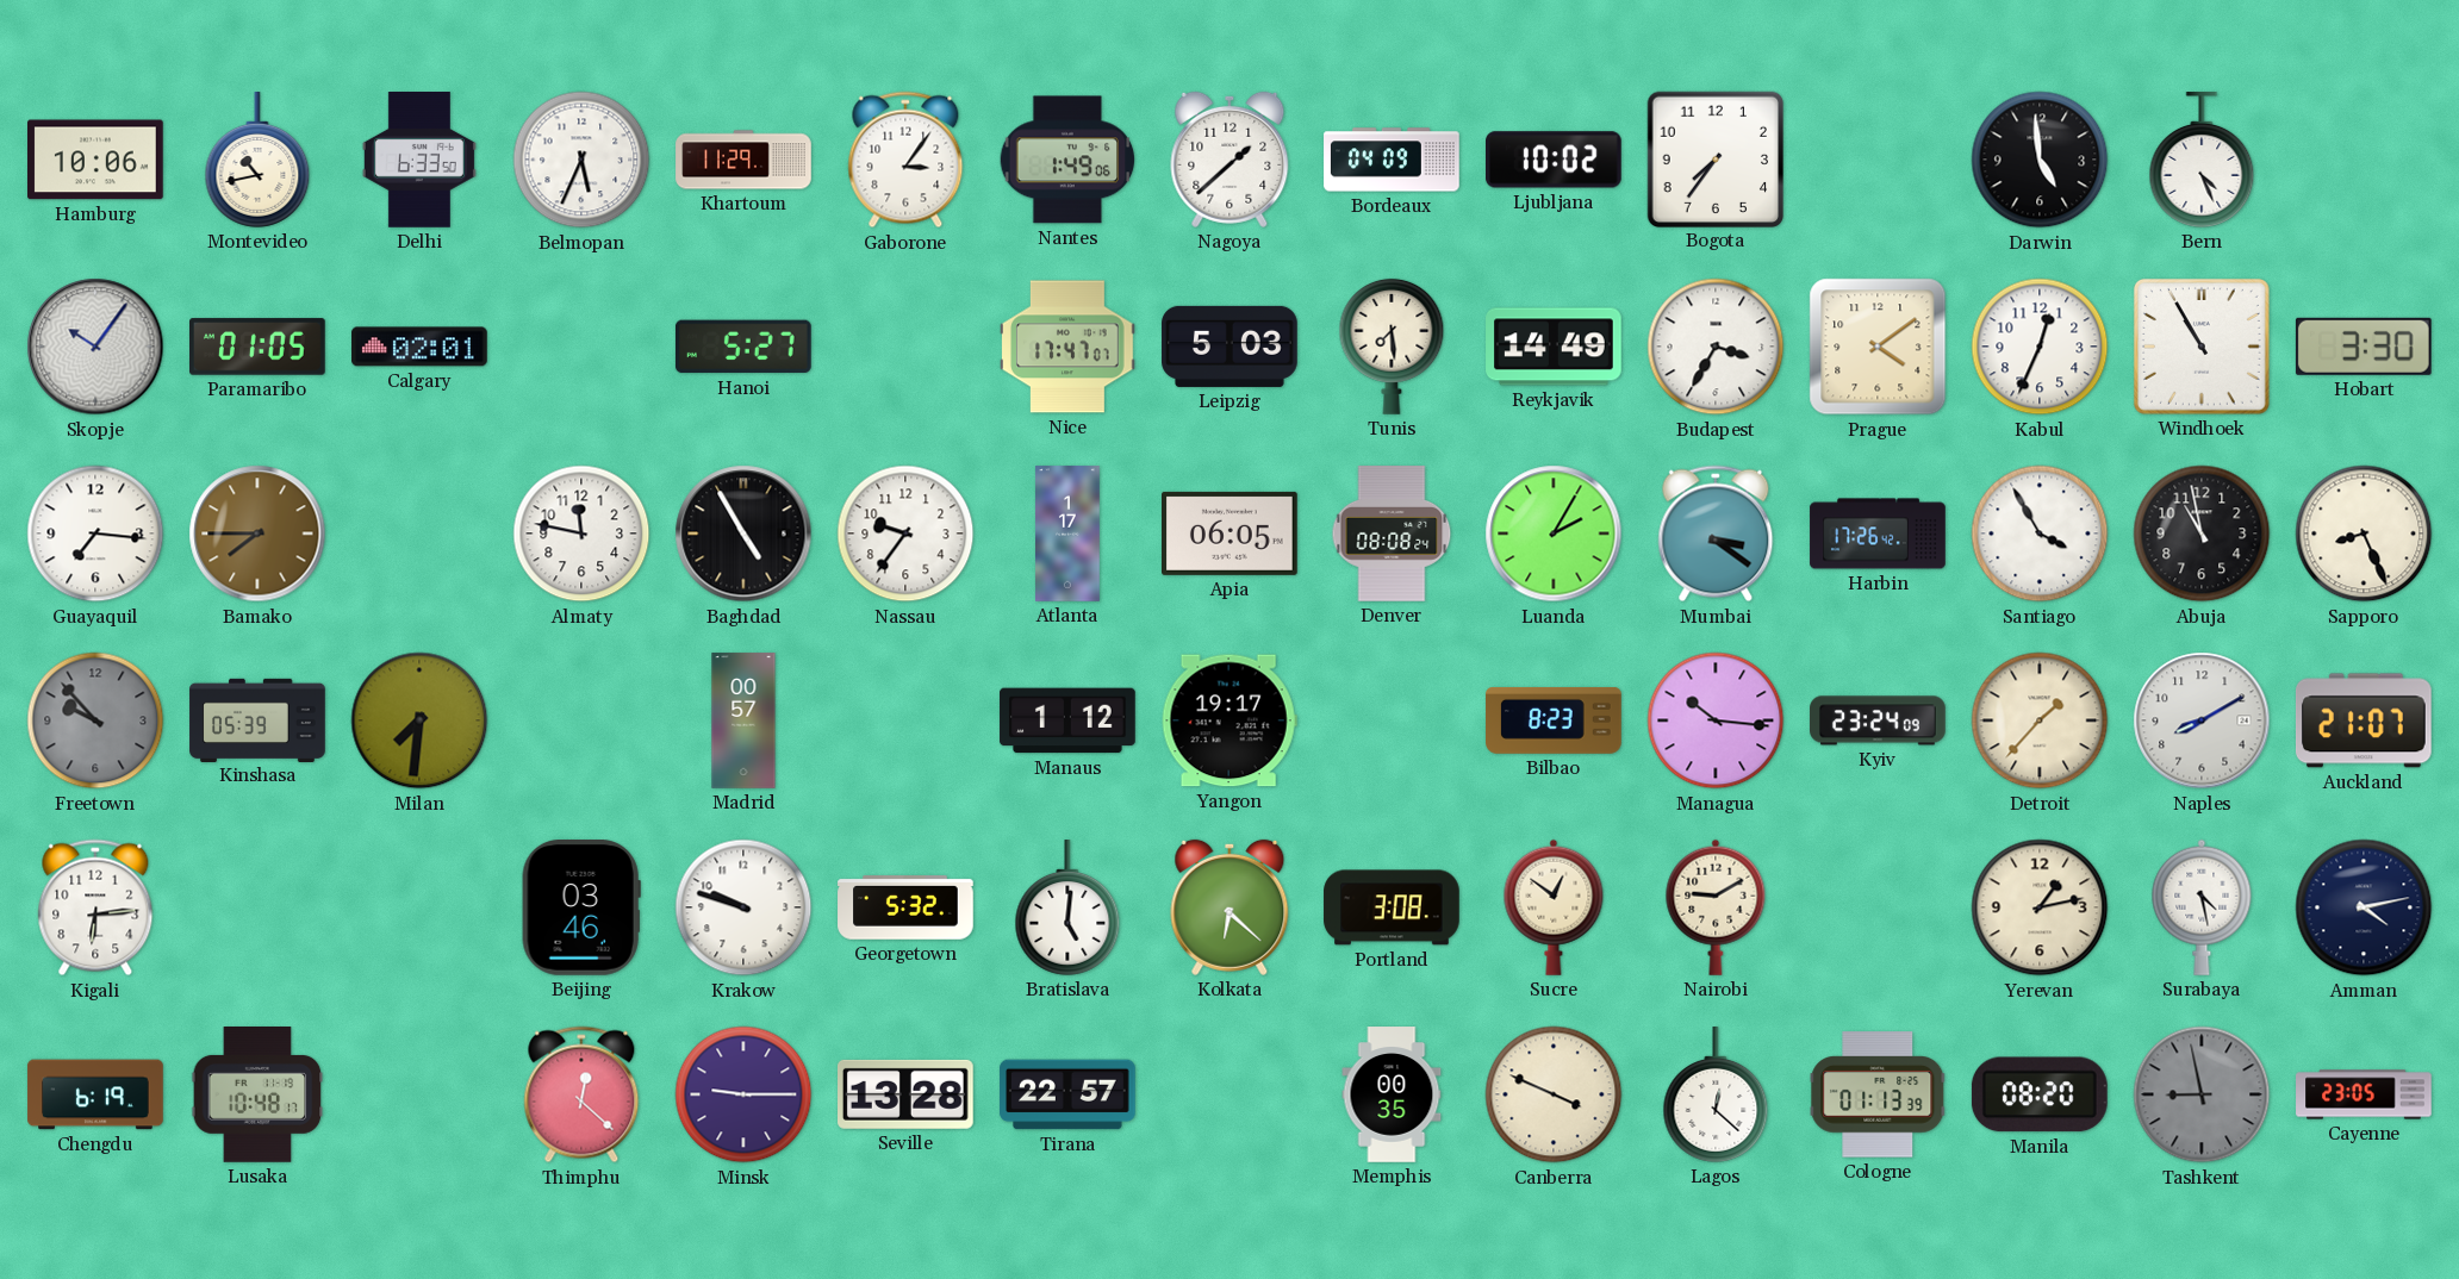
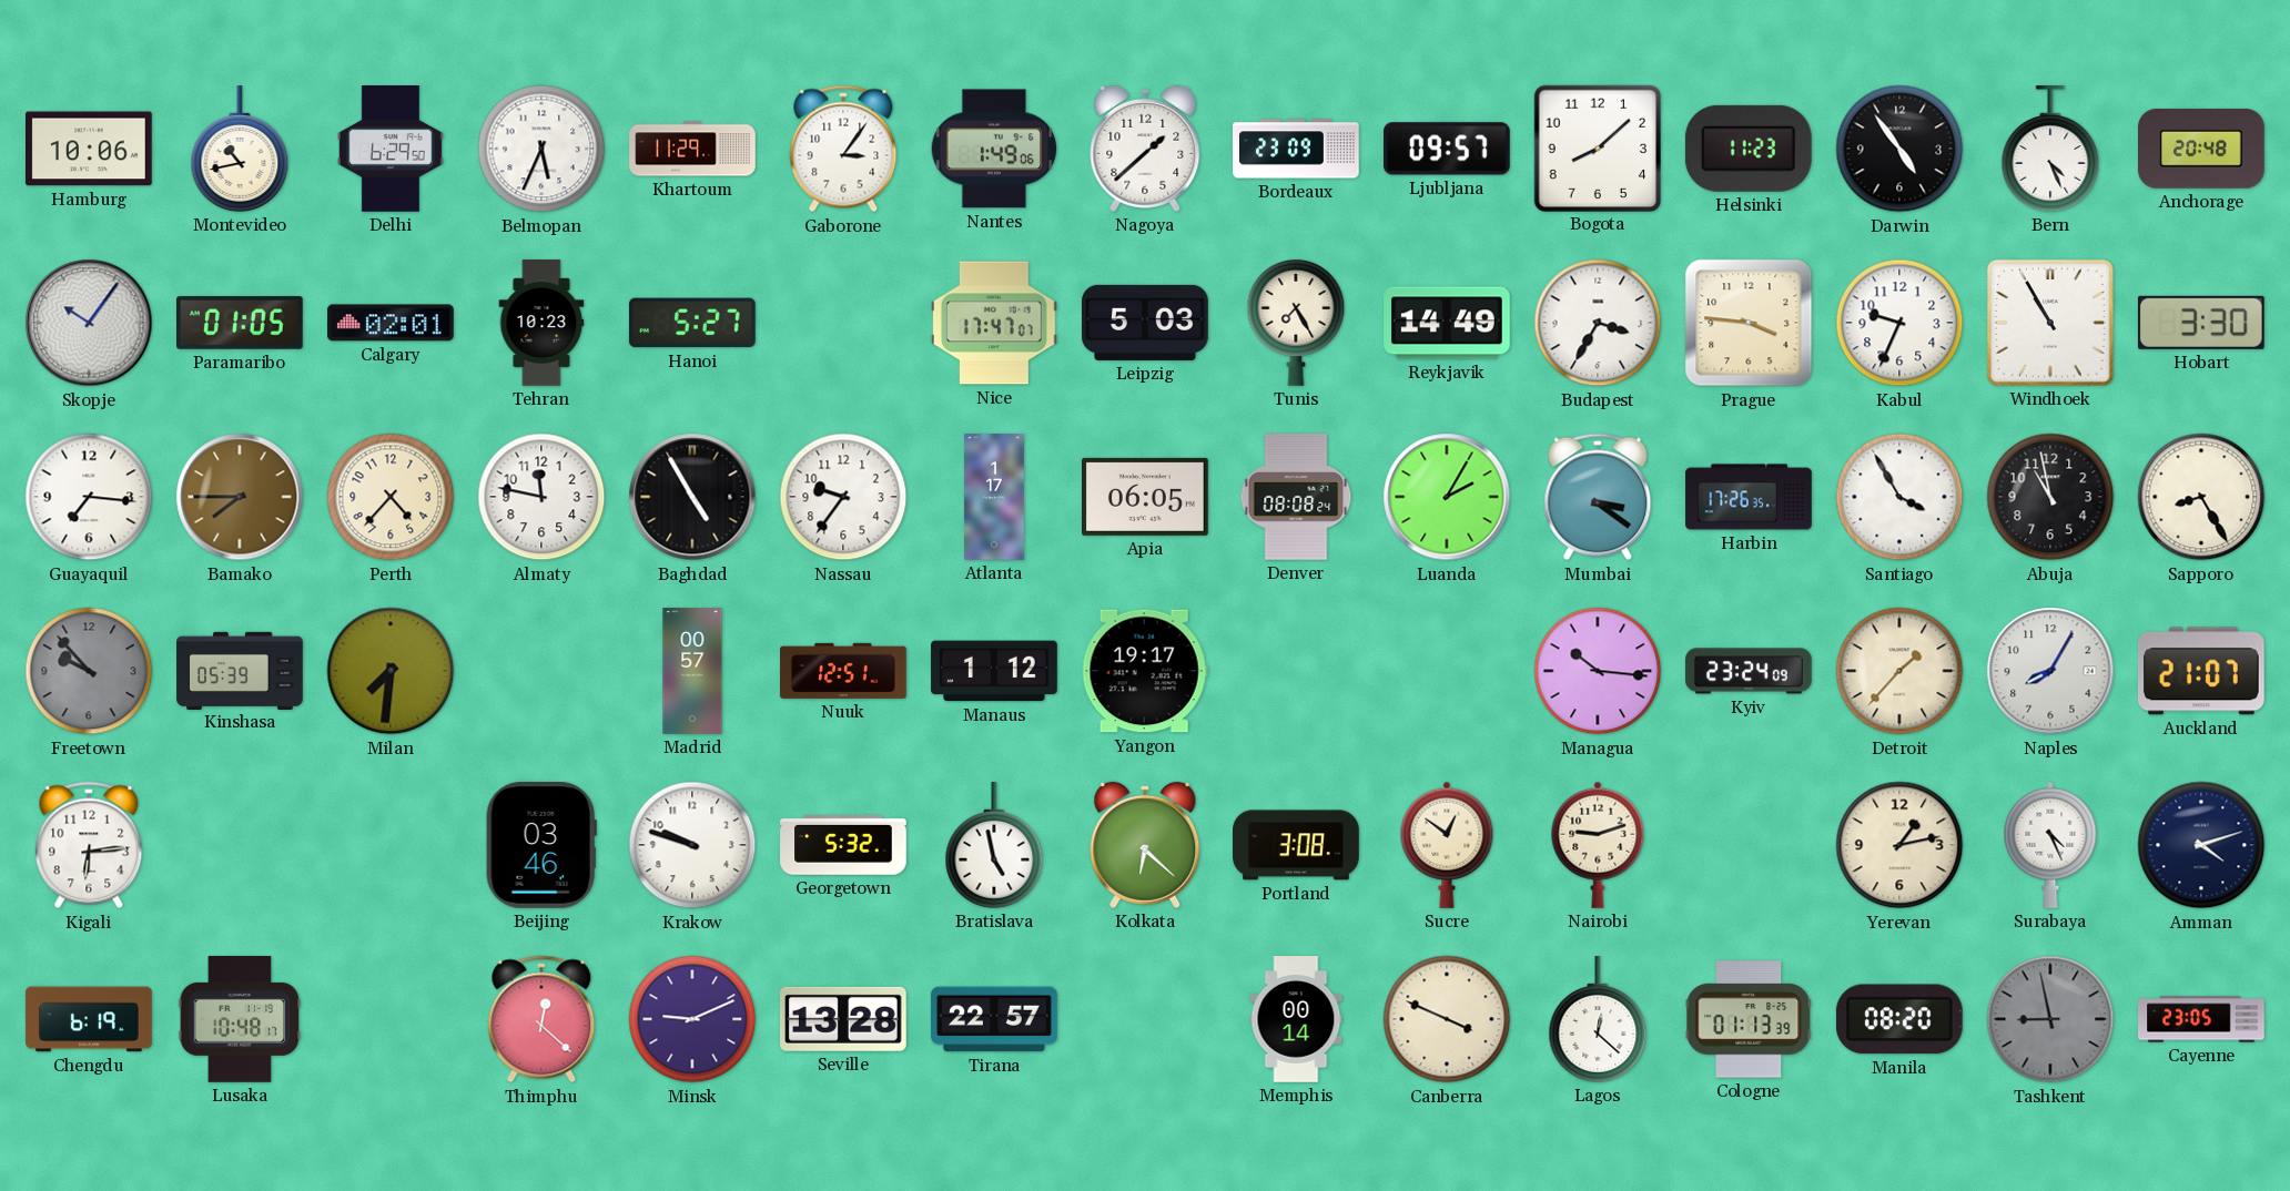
Delhi: 6:33 -> 6:29 (391, 149)
Bordeaux: 04:09 -> 23:09 (1296, 149)
Ljubljana: 10:02 -> 09:57 (1448, 149)
Bogota: 7:36 -> 8:08 (1597, 147)
Helsinki: none -> 11:23 (1749, 149)
Darwin: 4:59 -> 4:54 (1899, 149)
Anchorage: none -> 20:48 (2201, 149)
Tehran: none -> 10:23 (541, 323)
Tunis: 7:29 -> 7:25 (1296, 323)
Prague: 4:09 -> 3:46 (1749, 323)
Kabul: 12:34 -> 9:34 (1899, 323)
Perth: none -> 4:37 (391, 497)
Harbin: 17:26:42 -> 17:26:35 (1749, 497)
Sapporo: 8:26 -> 8:25 (2201, 497)
Nuuk: none -> 12:51 (843, 671)
Bilbao: 8:23 -> none (1554, 722)
Naples: 8:10 -> 8:05 (2050, 671)
Bratislava: 5:01 -> 4:58 (994, 845)
Nairobi: 9:10 -> 9:12 (1598, 845)
Surabaya: 4:28 -> 4:26 (2050, 845)
Amman: 4:13 -> 4:12 (2201, 845)
Minsk: 9:15 -> 9:11 (692, 1019)
Memphis: 00:35 -> 00:14 (1296, 1019)
